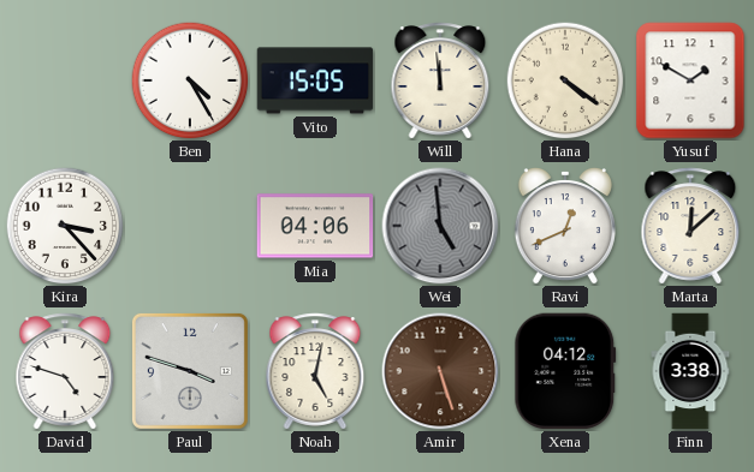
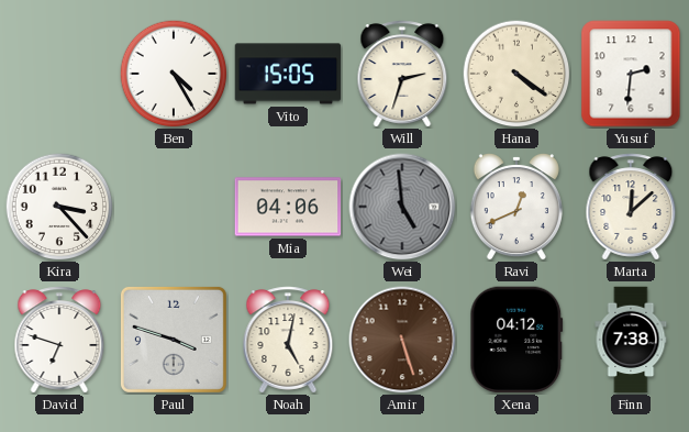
Will: 11:59 -> 2:33 (402, 74)
Yusuf: 1:50 -> 2:31 (631, 74)
David: 4:48 -> 6:48 (59, 340)
Finn: 3:38 -> 7:38 (631, 340)
